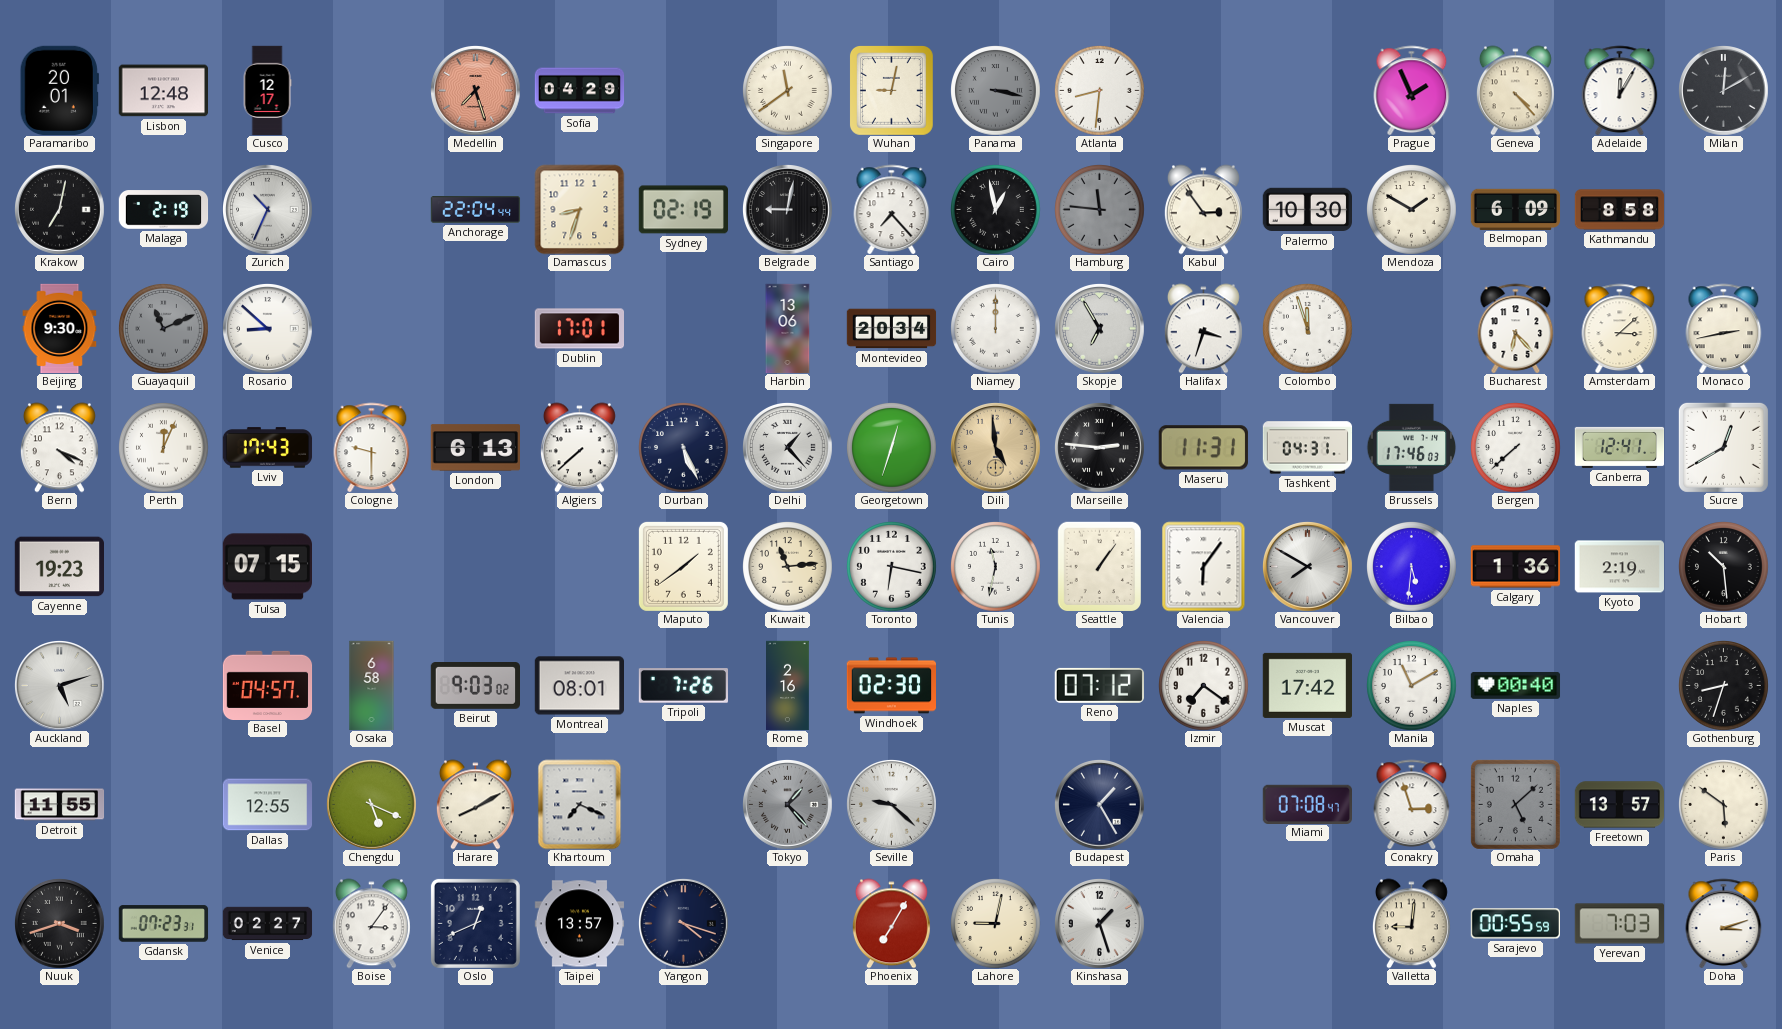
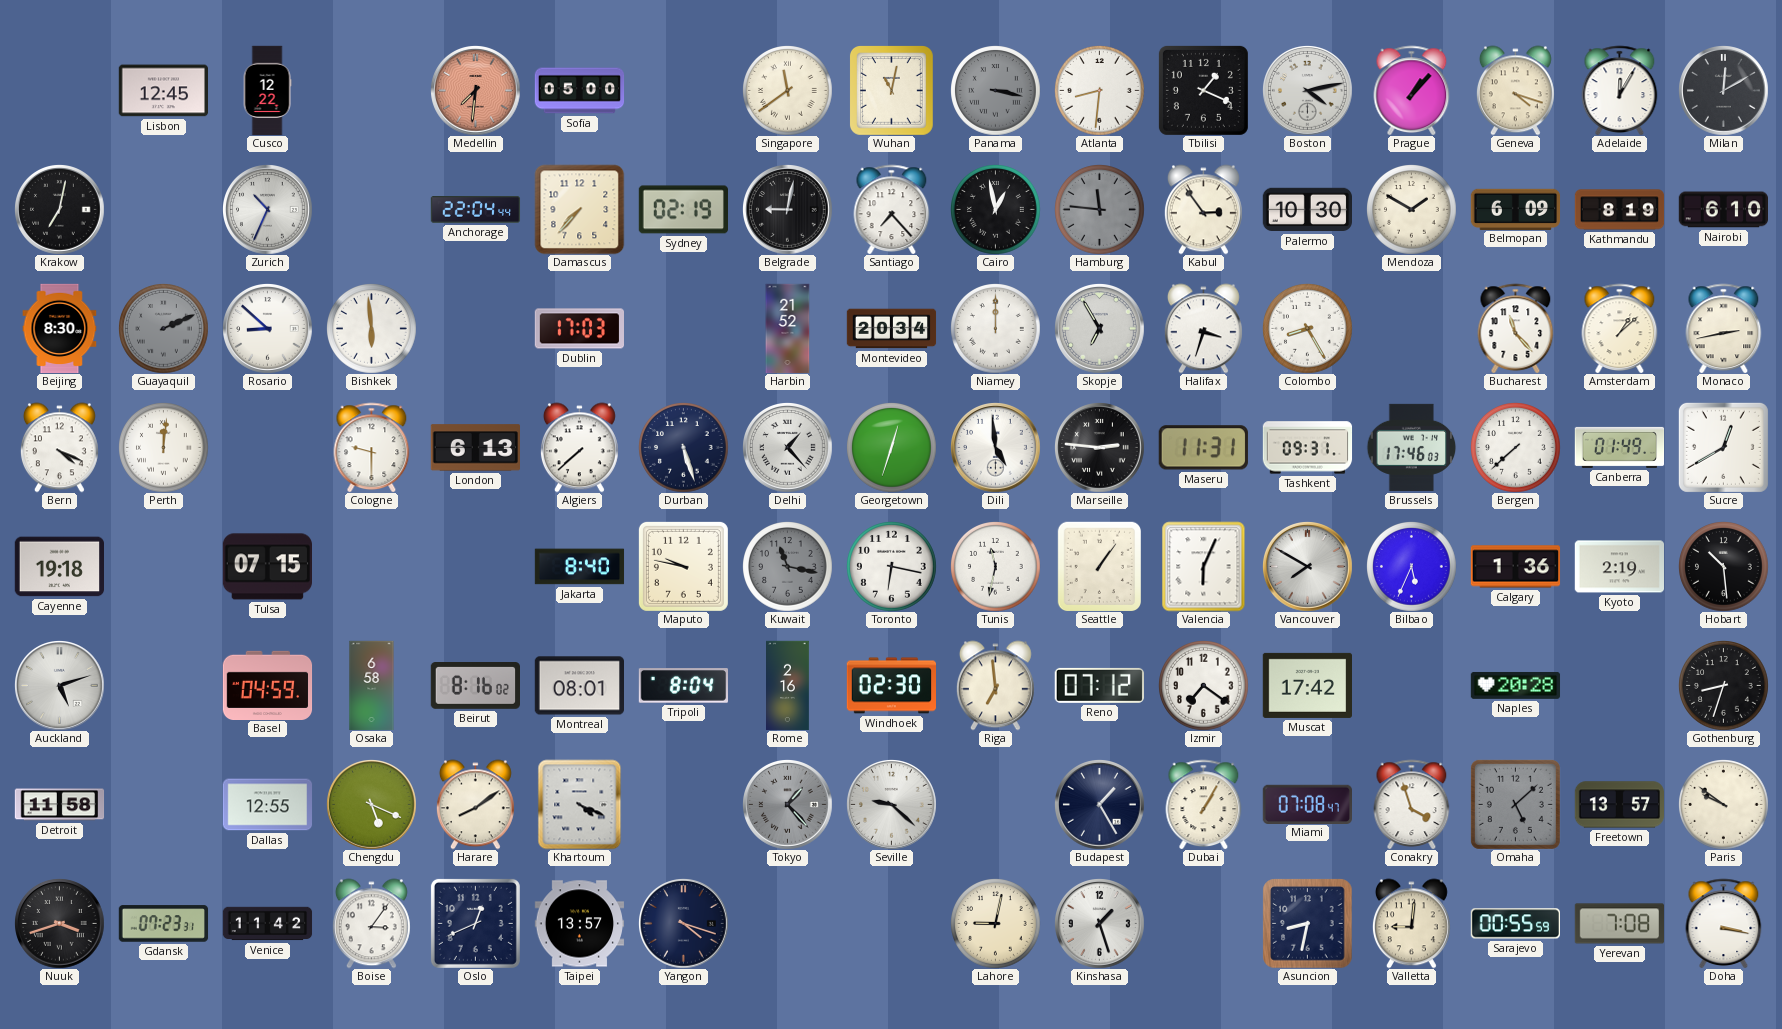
Paramaribo: 20:01 -> none (59, 90)
Lisbon: 12:48 -> 12:45 (163, 91)
Cusco: 12:17 -> 12:22 (267, 90)
Medellin: 7:27 -> 7:31 (476, 91)
Sofia: 04:29 -> 05:00 (579, 91)
Wuhan: 9:02 -> 11:02 (892, 91)
Tbilisi: none -> 1:19 (1203, 90)
Boston: none -> 4:13 (1308, 91)
Prague: 1:56 -> 1:07 (1412, 90)
Geneva: 4:23 -> 4:18 (1515, 90)
Malaga: 2:19 -> none (163, 210)
Damascus: 8:33 -> 7:37 (579, 209)
Kathmandu: 8:58 -> 8:19 (1619, 210)
Nairobi: none -> 6:10 (1723, 210)
Beijing: 9:30 -> 8:30 (60, 328)
Guayaquil: 11:11 -> 2:11 (163, 328)
Bishkek: none -> 5:59 (371, 328)
Dublin: 17:01 -> 17:03 (579, 329)
Harbin: 13:06 -> 21:52 (788, 328)
Colombo: 11:57 -> 8:25 (1307, 328)
Bucharest: 6:23 -> 11:23 (1516, 328)
Amsterdam: 3:08 -> 1:08 (1620, 328)
Perth: 12:04 -> 12:01 (163, 447)
Lviv: 17:43 -> none (267, 448)
Durban: 5:26 -> 5:27 (683, 447)
Dili dial: champagne -> white (996, 448)
Tashkent: 04:31 -> 09:31 (1307, 448)
Canberra: 12:41 -> 01:49 (1619, 447)
Cayenne: 19:23 -> 19:18 (59, 567)
Jakarta: none -> 8:40 (579, 567)
Maputo: 1:39 -> 9:47 (683, 566)
Kuwait: 11:14 -> 11:17 (787, 566)
Kuwait dial: cream -> grey (787, 566)
Valencia: 6:06 -> 6:04 (1204, 566)
Bilbao: 5:31 -> 5:34 (1411, 566)
Basel: 04:57 -> 04:59 (267, 685)
Beirut: 9:03 -> 8:16 (475, 686)
Tripoli: 7:26 -> 8:04 (683, 686)
Riga: none -> 6:59 (995, 685)
Manila: 11:10 -> none (1411, 685)
Naples: 00:40 -> 20:28 (1515, 686)
Detroit: 11:55 -> 11:58 (59, 805)
Harare: 8:10 -> 8:09 (475, 804)
Khartoum: 7:19 -> 4:19 (580, 804)
Dubai: none -> 1:05 (1204, 804)
Conakry: 2:57 -> 3:57 (1412, 804)
Paris: 5:51 -> 9:51 (1723, 804)
Venice: 02:27 -> 11:42 (267, 924)
Phoenix: 7:05 -> none (891, 923)
Asuncion: none -> 8:32 (1307, 923)
Yerevan: 7:03 -> 7:08 (1619, 924)
Doha: 3:12 -> 3:17 (1724, 923)
